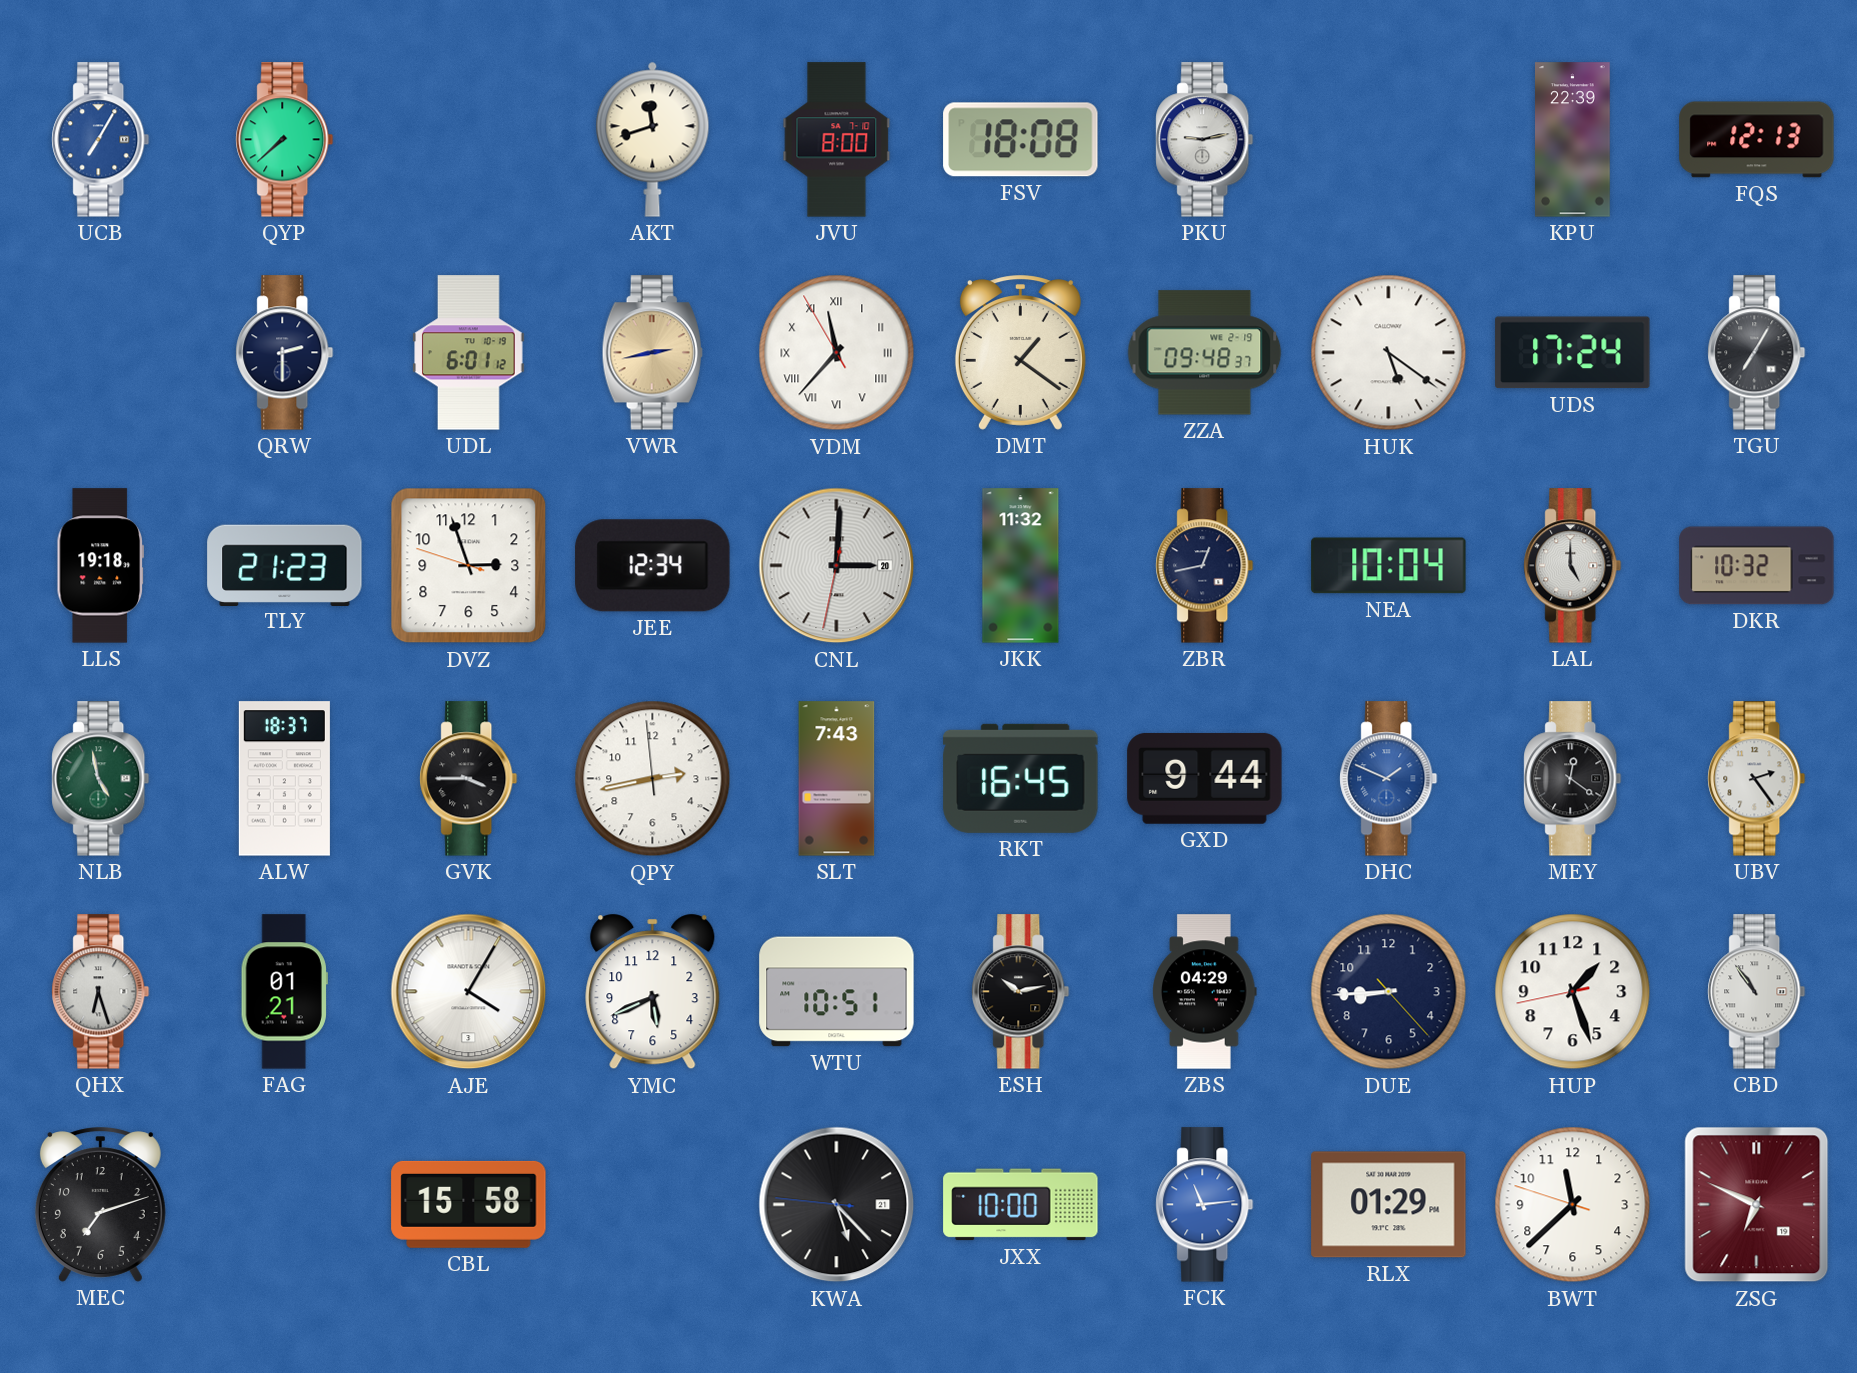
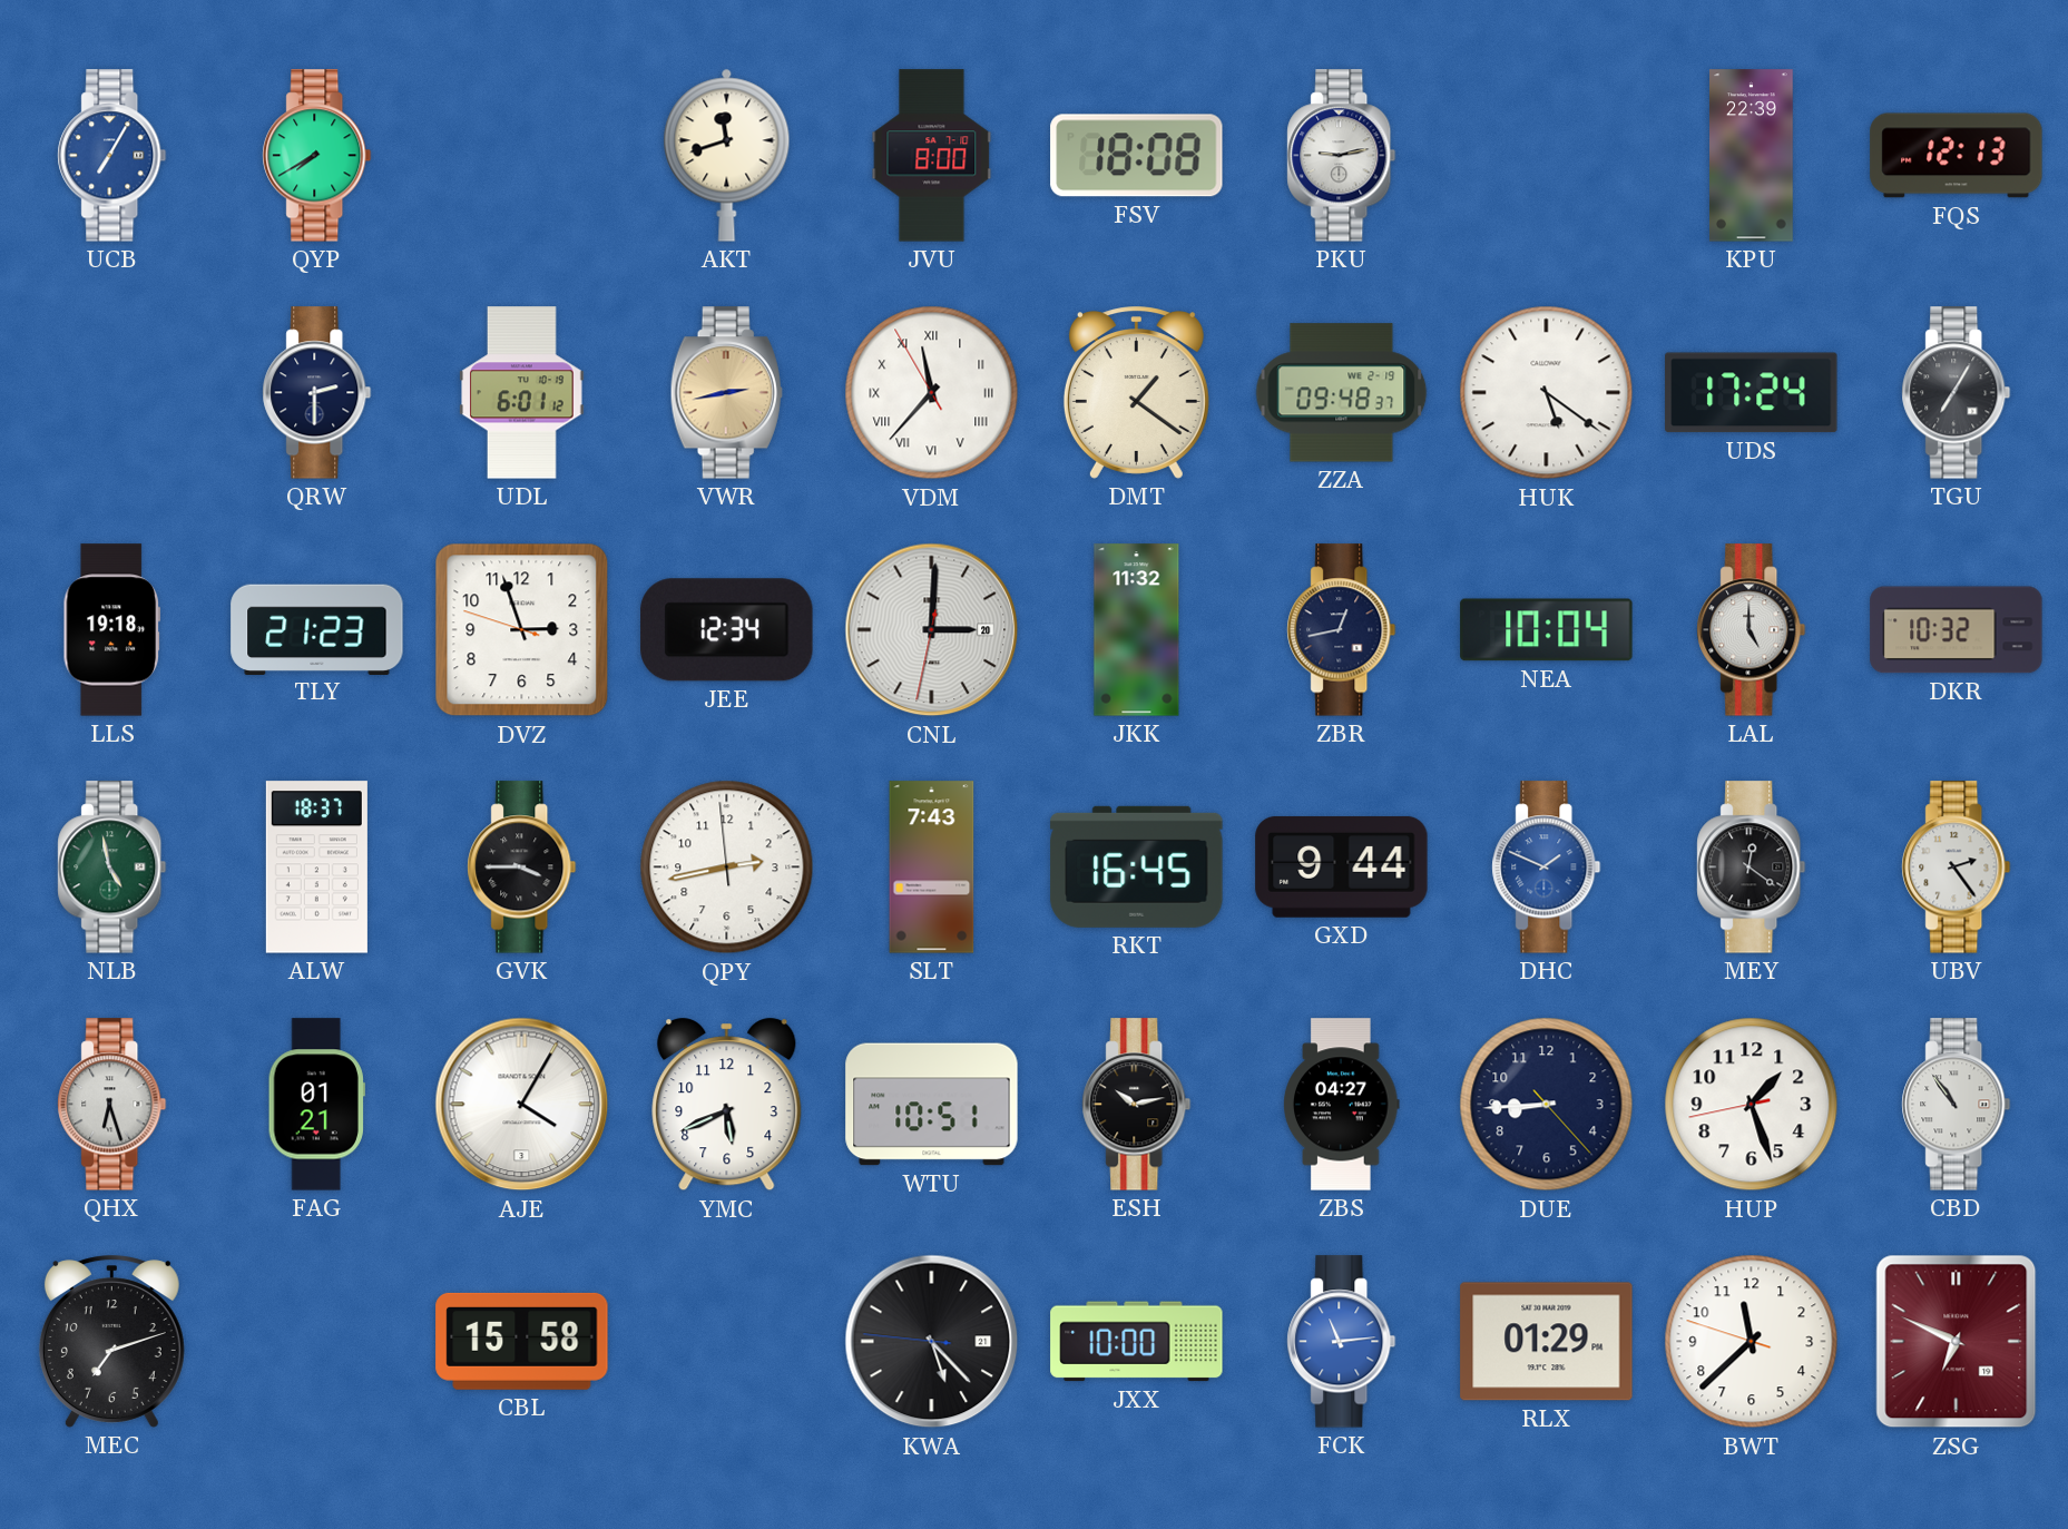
QYP: 7:38 -> 7:40 (317, 156)
ZBS: 04:29 -> 04:27 (1342, 1105)
